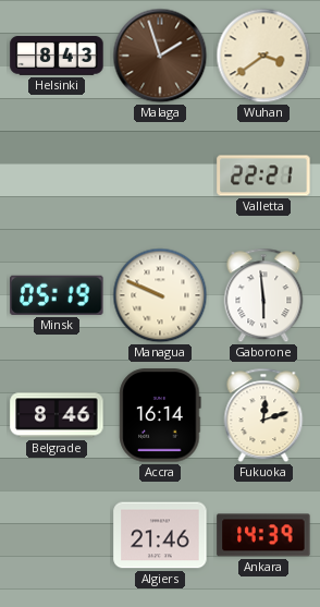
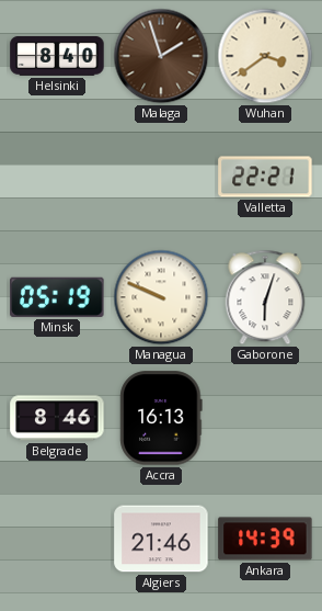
Helsinki: 8:43 -> 8:40 (57, 57)
Gaborone: 5:59 -> 6:03 (265, 297)
Accra: 16:14 -> 16:13 (161, 418)
Fukuoka: 12:12 -> none (263, 415)
